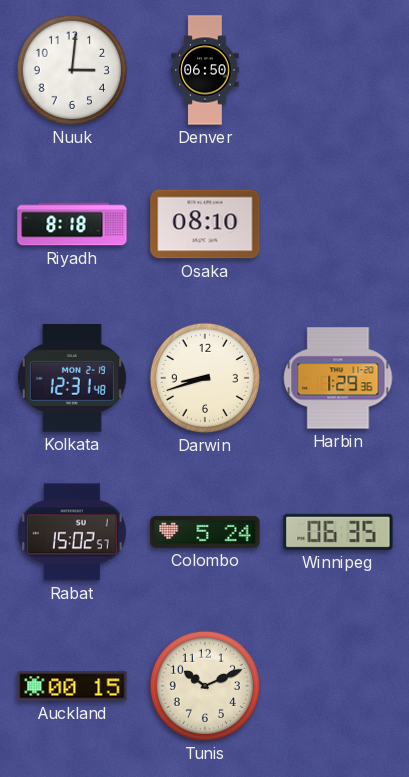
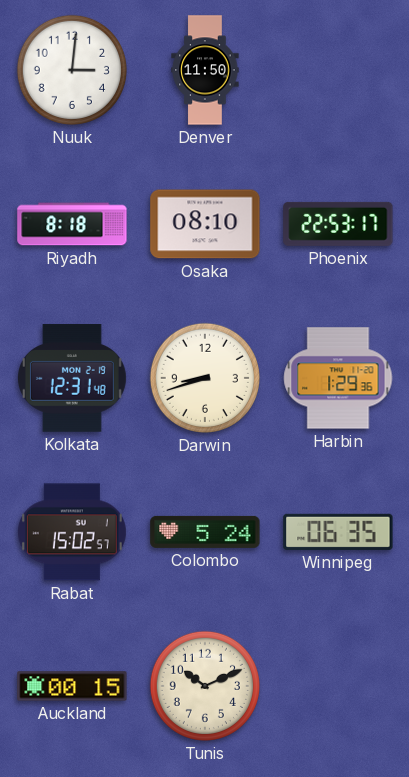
Denver: 06:50 -> 11:50 (205, 70)
Phoenix: none -> 22:53 (338, 224)
